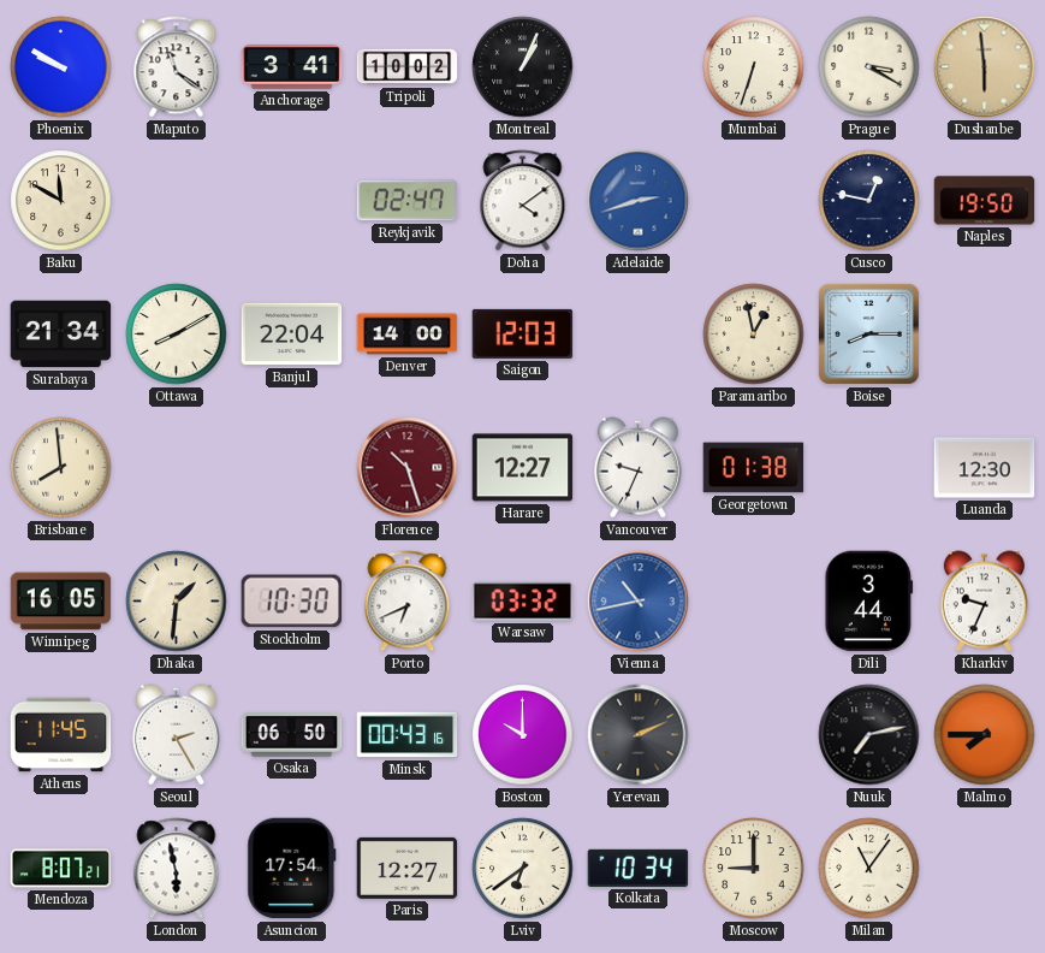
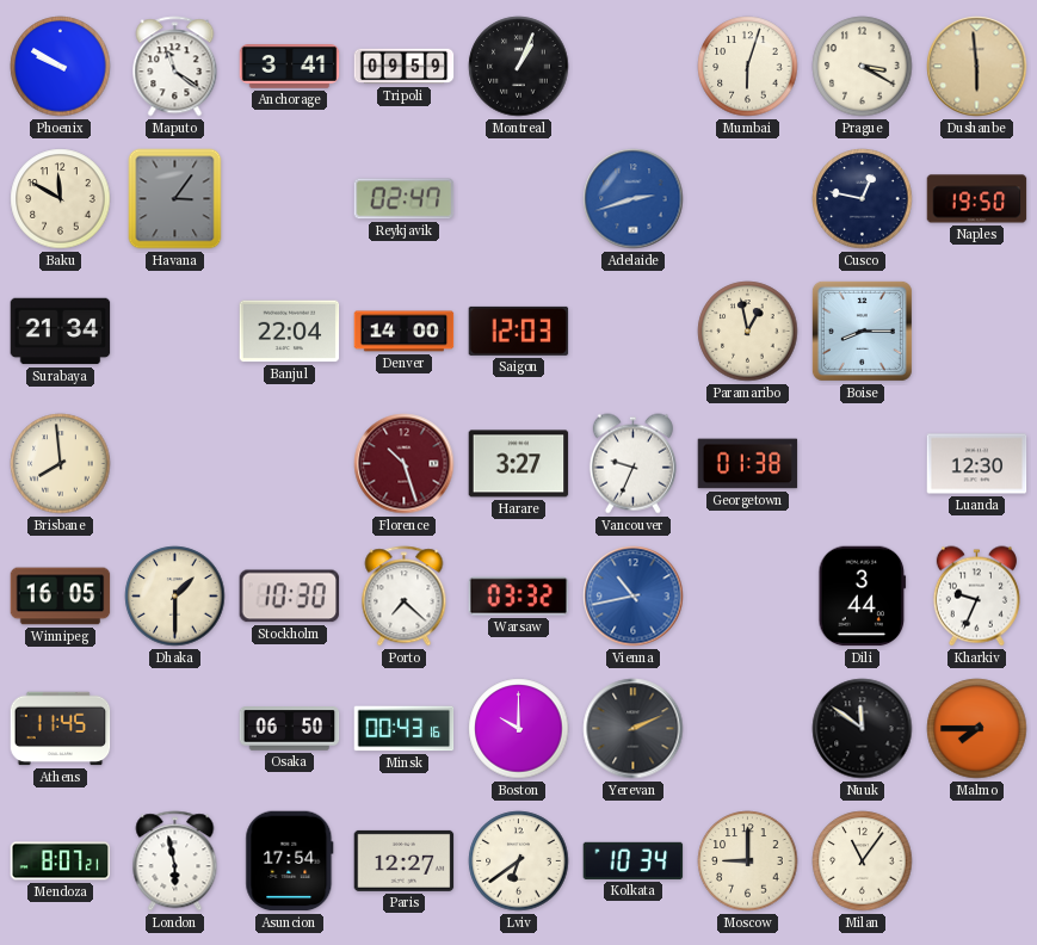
Tripoli: 10:02 -> 09:59 (405, 67)
Mumbai: 6:33 -> 6:03 (748, 67)
Havana: none -> 3:06 (175, 199)
Doha: 4:09 -> none (523, 201)
Ottawa: 8:10 -> none (177, 335)
Harare: 12:27 -> 3:27 (519, 464)
Dhaka: 1:31 -> 1:30 (175, 597)
Porto: 6:41 -> 7:22 (405, 597)
Seoul: 2:25 -> none (176, 735)
Nuuk: 7:13 -> 11:51 (863, 729)
